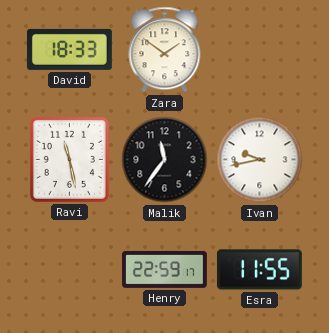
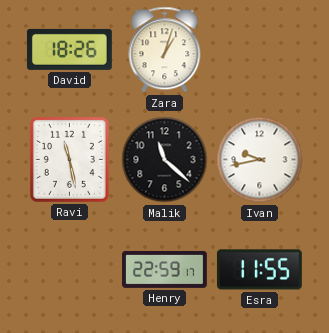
David: 18:33 -> 18:26 (70, 49)
Zara: 1:51 -> 1:03 (165, 50)
Malik: 11:36 -> 11:22 (165, 160)
